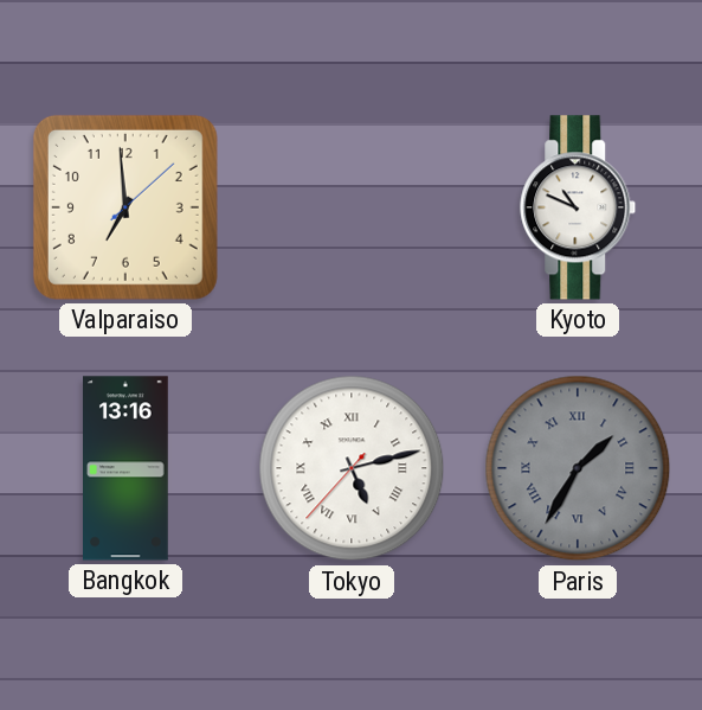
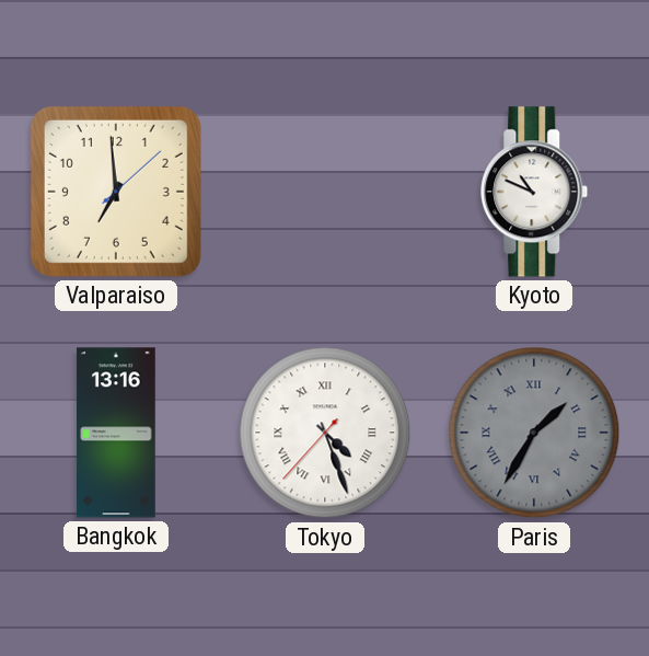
Tokyo: 5:12 -> 4:26 (325, 433)
